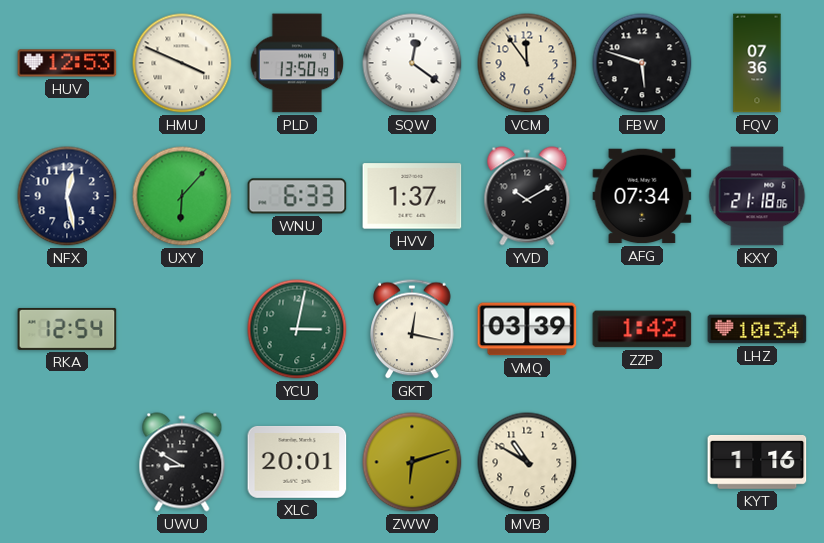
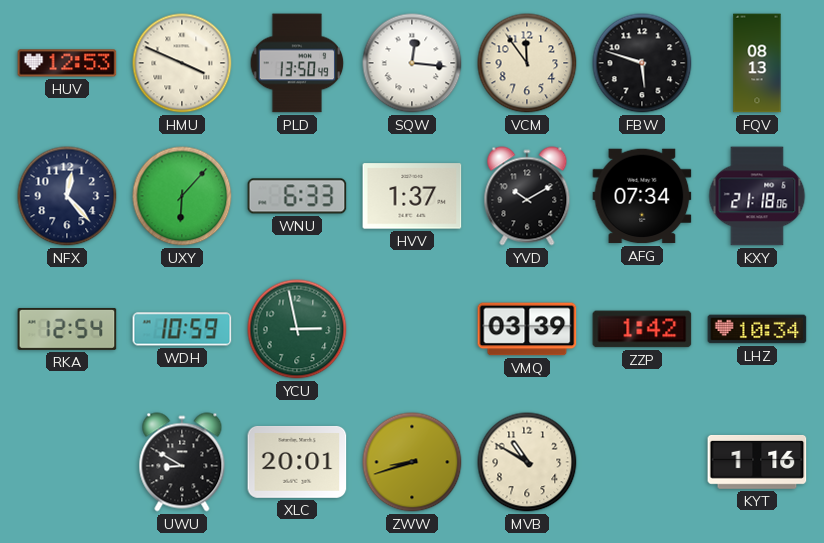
SQW: 12:21 -> 12:16 (412, 63)
FQV: 07:36 -> 08:13 (757, 63)
NFX: 12:28 -> 12:23 (67, 196)
WDH: none -> 10:59 (182, 329)
YCU: 3:02 -> 2:58 (297, 329)
GKT: 12:17 -> none (412, 329)
ZWW: 6:12 -> 8:42 (412, 462)
